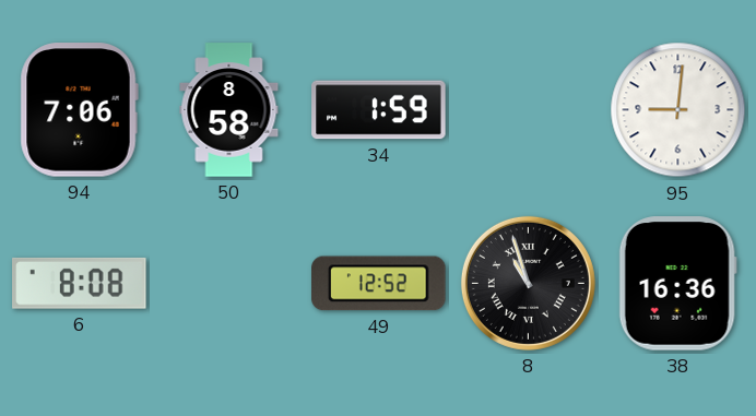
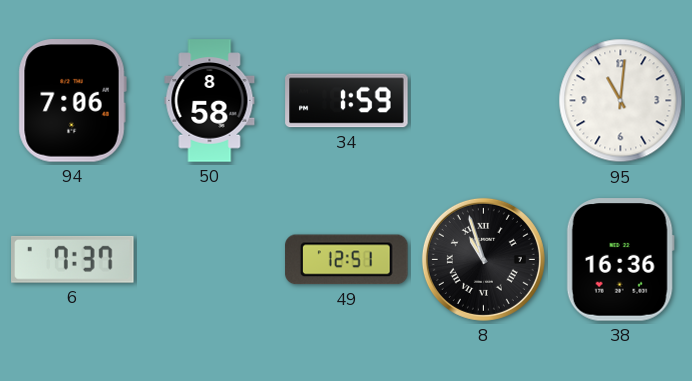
95: 9:01 -> 11:01 (621, 101)
6: 8:08 -> 7:37 (73, 259)
49: 12:52 -> 12:51 (347, 260)
